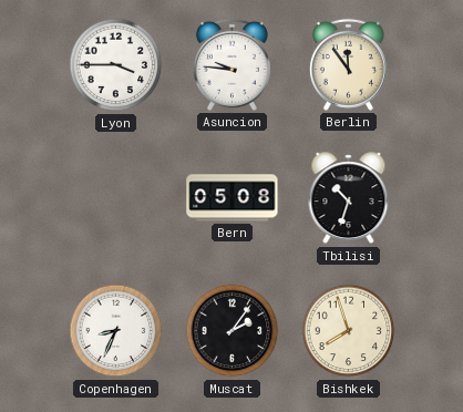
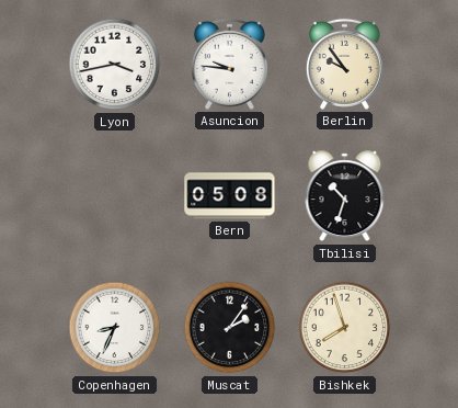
Lyon: 3:45 -> 3:43 (115, 65)
Berlin: 11:54 -> 9:54 (344, 64)
